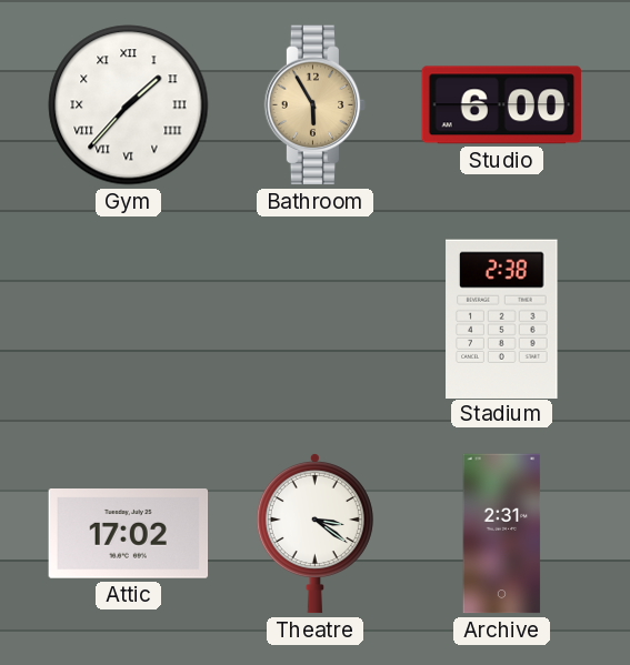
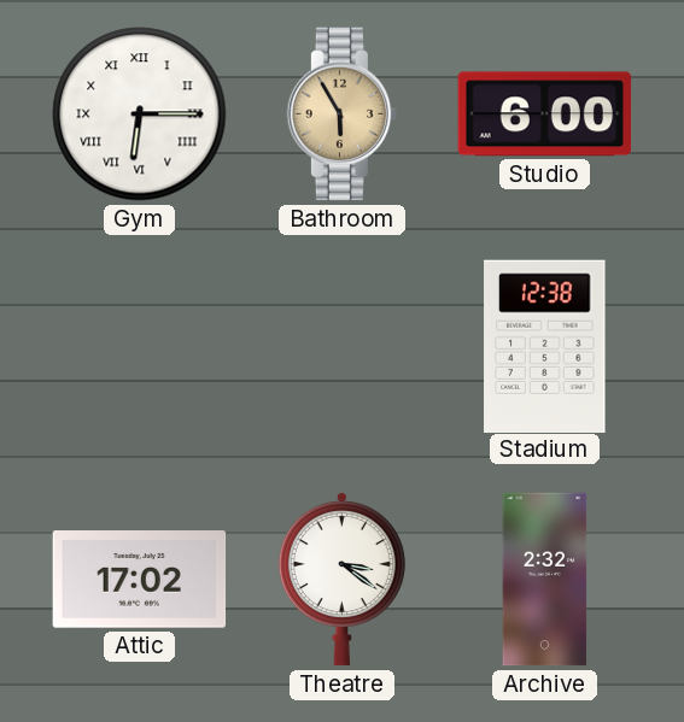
Gym: 1:37 -> 6:15 (140, 115)
Stadium: 2:38 -> 12:38 (545, 346)
Archive: 2:31 -> 2:32 (545, 580)
